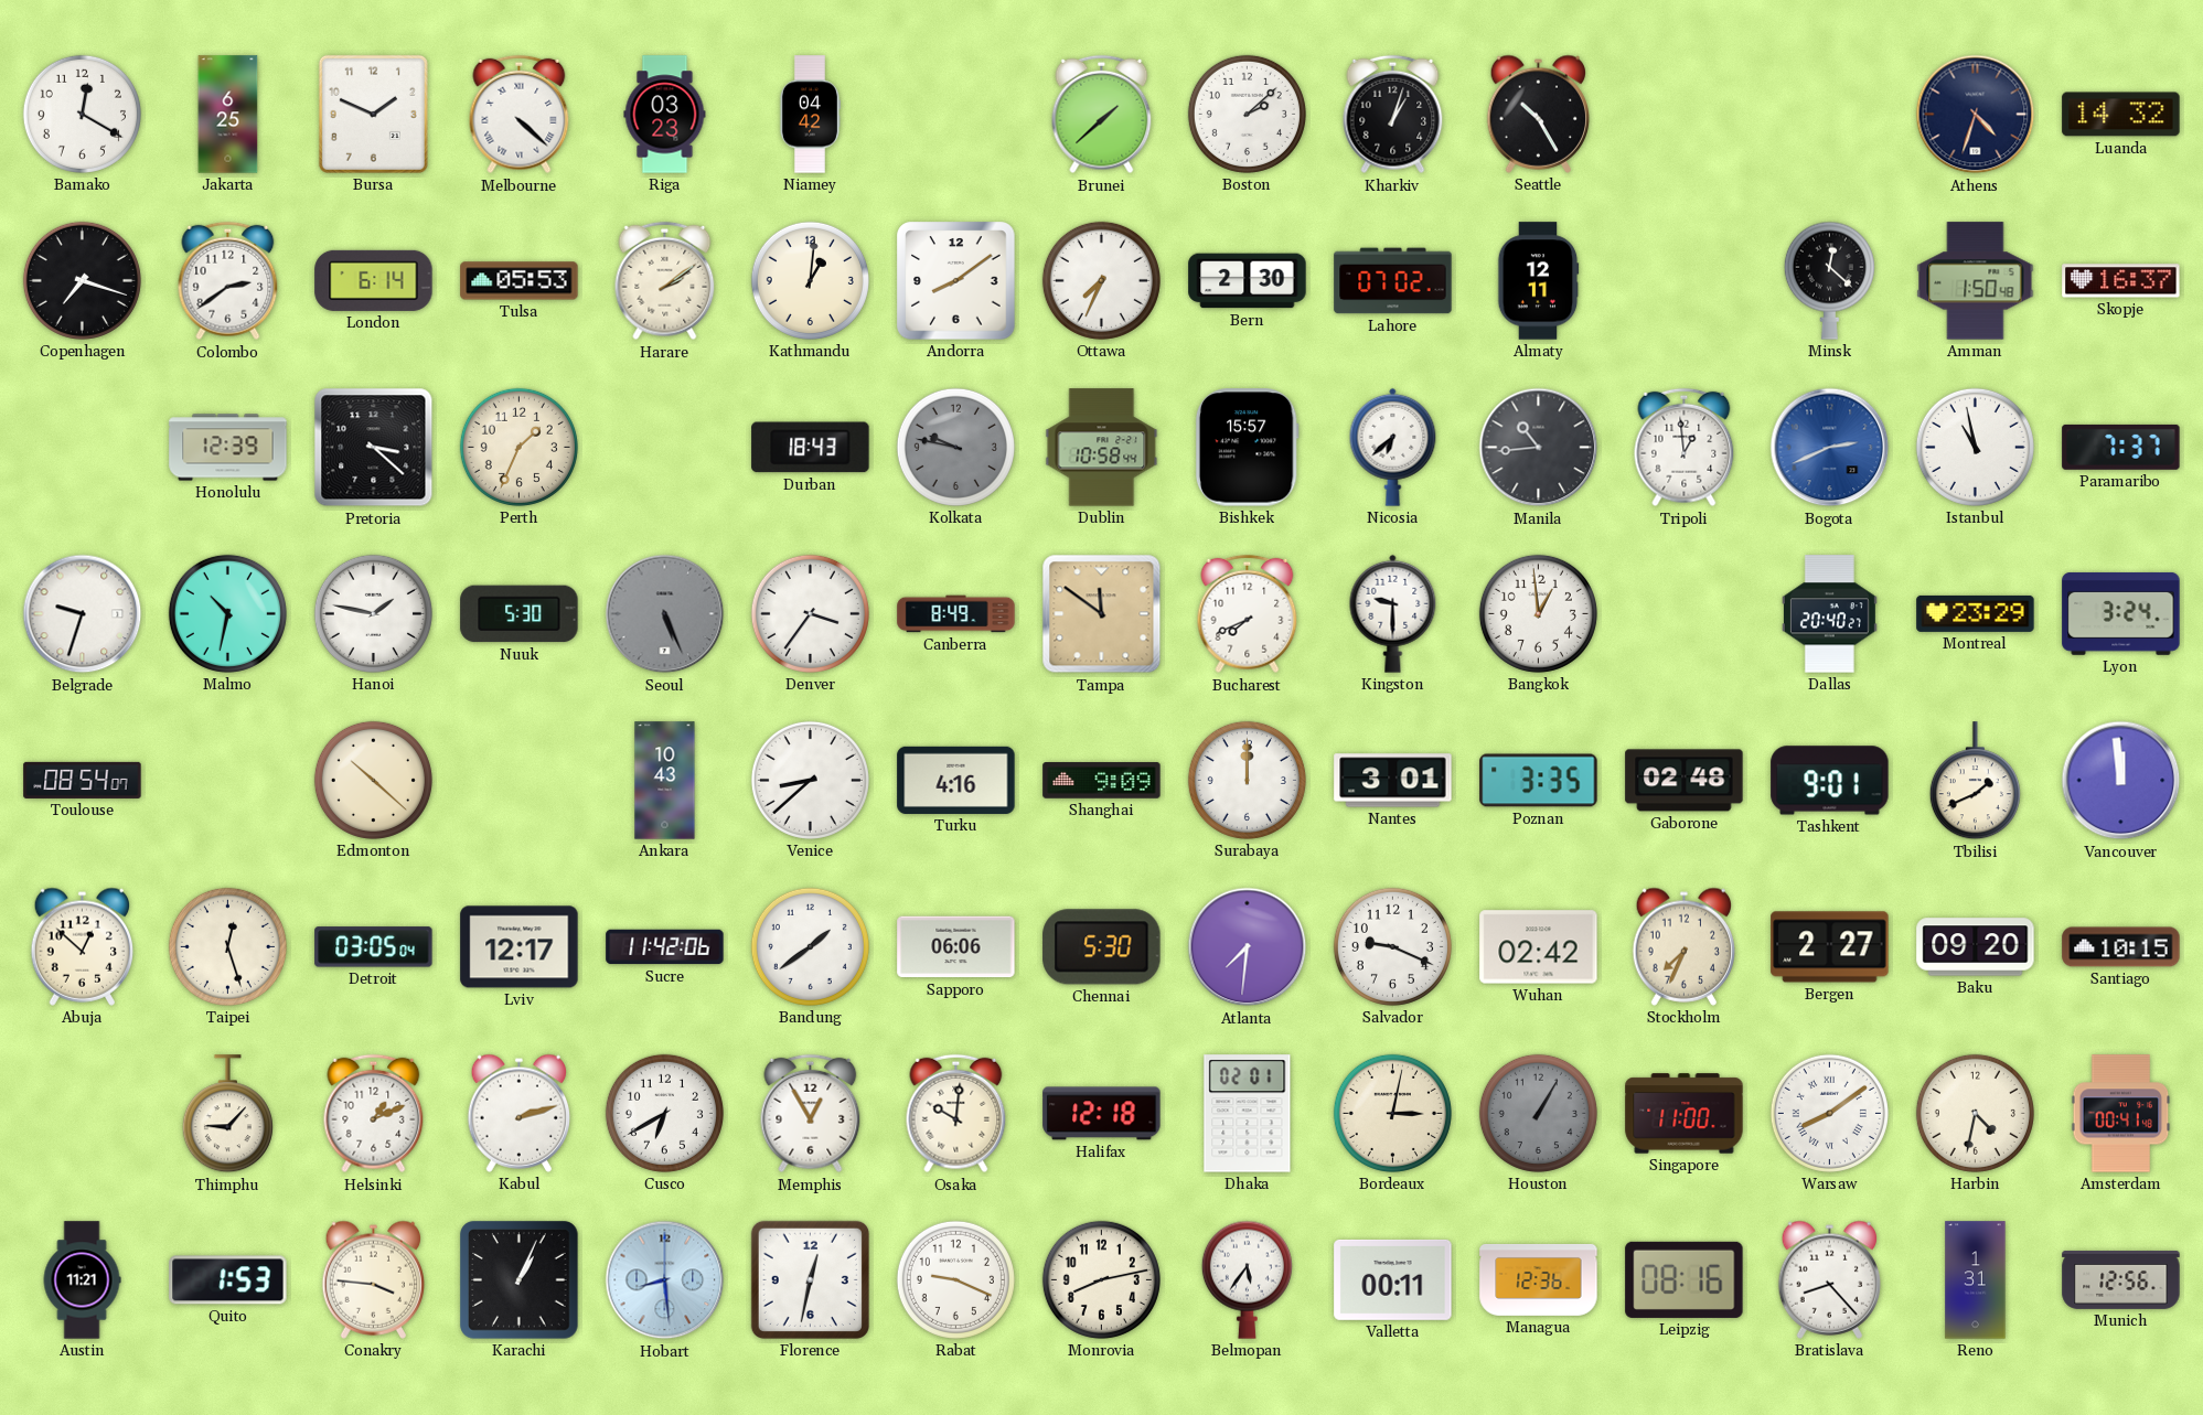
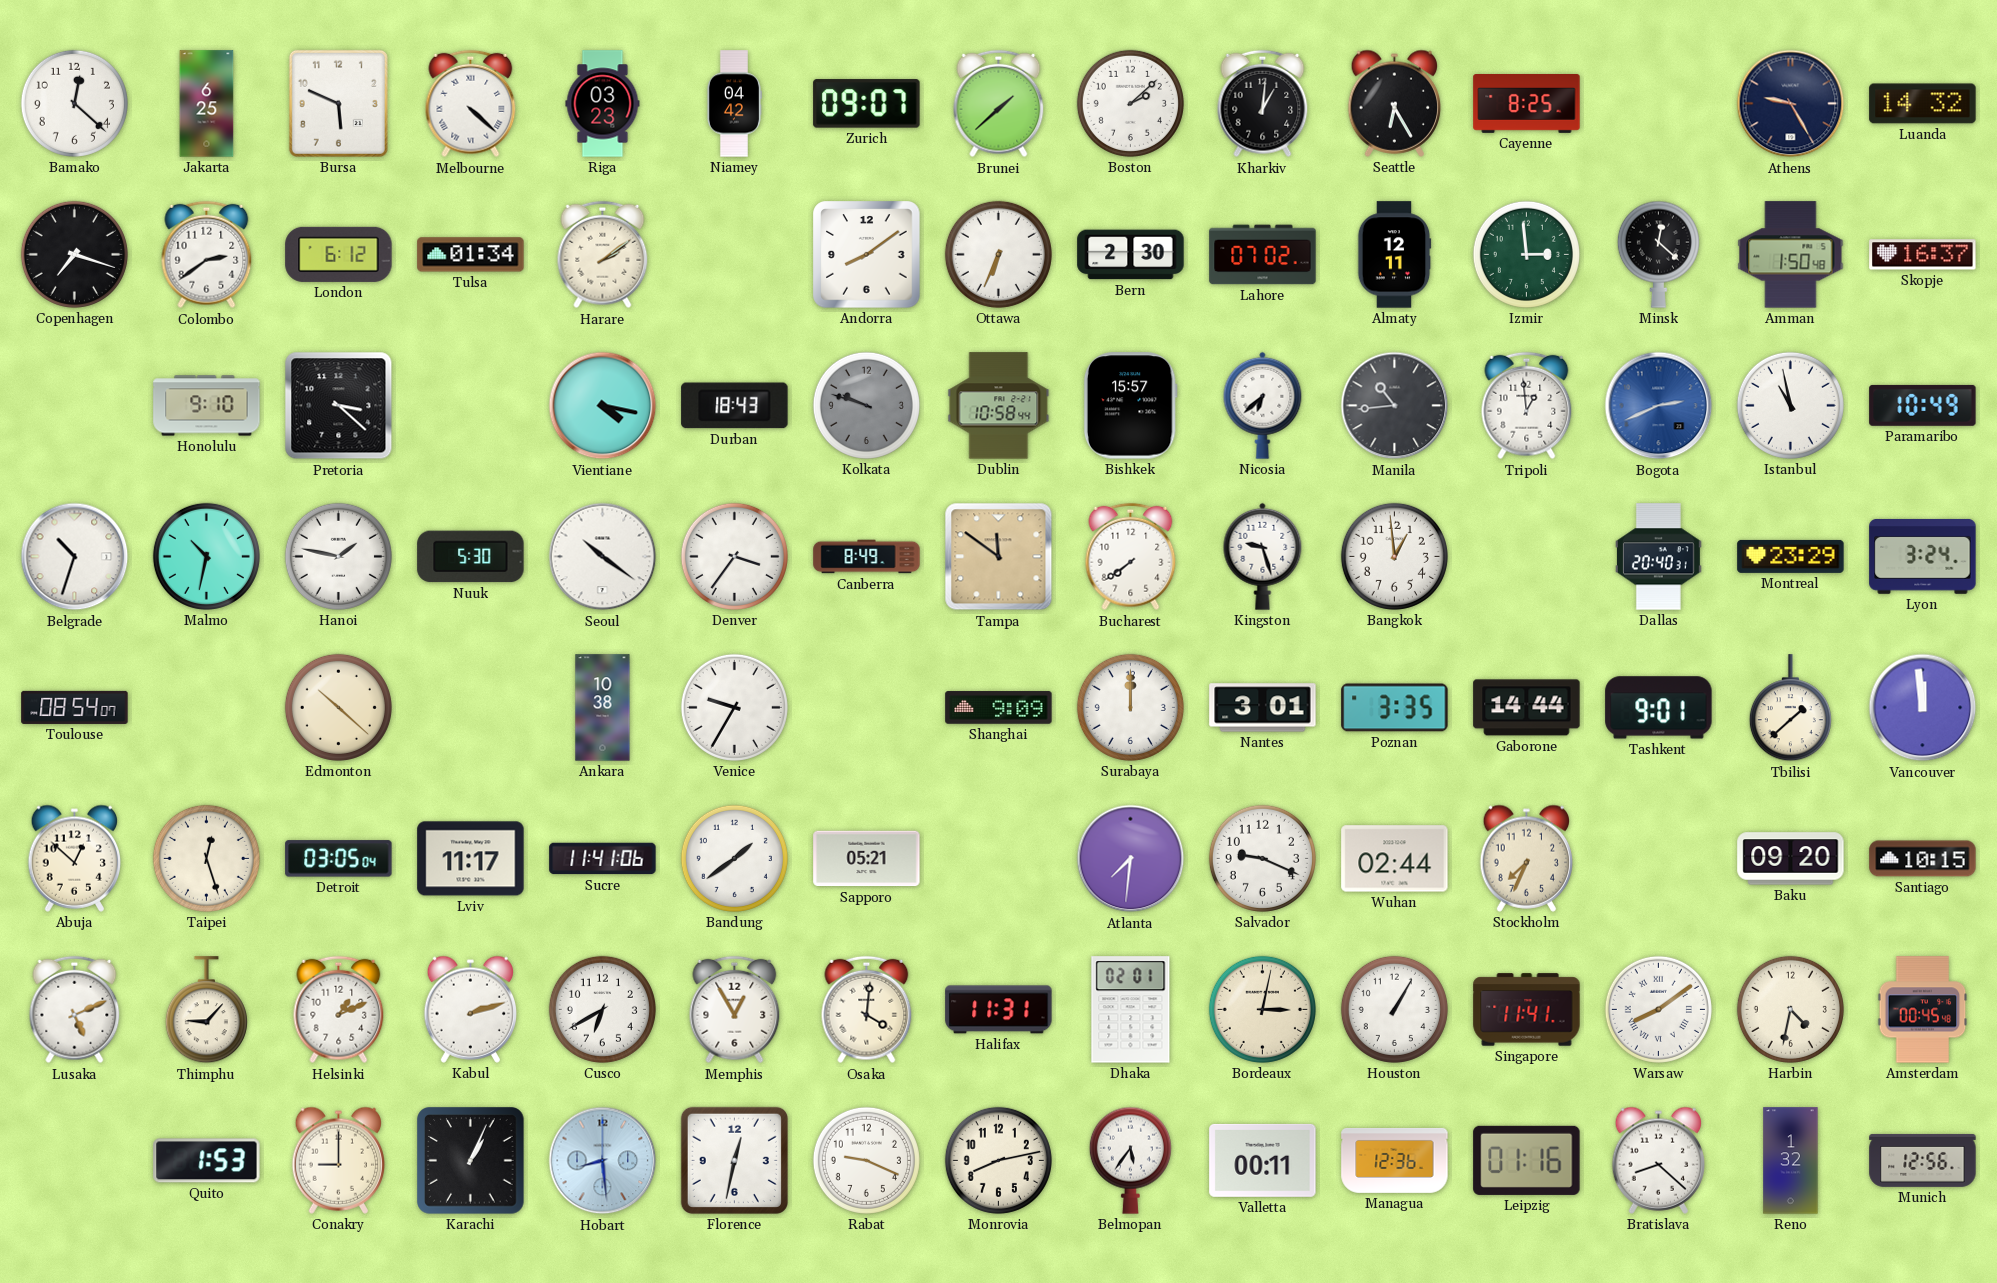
Bamako: 12:20 -> 12:22 (74, 103)
Bursa: 1:49 -> 5:49 (338, 103)
Zurich: none -> 09:07 (867, 104)
Kharkiv: 1:03 -> 1:01 (1263, 104)
Seattle: 10:25 -> 6:25 (1394, 103)
Cayenne: none -> 8:25 (1527, 104)
Athens: 4:33 -> 9:25 (1791, 104)
London: 6:14 -> 6:12 (339, 254)
Tulsa: 05:53 -> 01:34 (471, 255)
Kathmandu: 1:01 -> none (810, 280)
Ottawa: 7:34 -> 6:34 (998, 254)
Izmir: none -> 2:59 (1526, 254)
Honolulu: 12:39 -> 9:10 (207, 406)
Perth: 1:34 -> none (518, 447)
Vientiane: none -> 4:17 (603, 406)
Kolkata: 9:47 -> 9:48 (866, 405)
Paramaribo: 7:37 -> 10:49 (1923, 405)
Belgrade: 9:33 -> 10:33 (75, 557)
Seoul: 5:26 -> 10:21 (603, 557)
Seoul dial: grey -> white (603, 557)
Bucharest: 7:41 -> 7:39 (1131, 557)
Kingston: 9:30 -> 9:27 (1263, 556)
Dallas: 20:40:27 -> 20:40:31 (1658, 557)
Ankara: 10:43 -> 10:38 (603, 708)
Venice: 8:38 -> 9:35 (734, 707)
Turku: 4:16 -> none (956, 780)
Gaborone: 02:48 -> 14:44 (1527, 708)
Tbilisi: 1:41 -> 1:38 (1790, 708)
Lviv: 12:17 -> 11:17 (471, 859)
Sucre: 11:42 -> 11:41 (603, 859)
Sapporo: 06:06 -> 05:21 (867, 859)
Chennai: 5:30 -> none (1102, 947)
Wuhan: 02:42 -> 02:44 (1395, 859)
Bergen: 2:27 -> none (1830, 947)
Lusaka: none -> 5:11 (75, 1010)
Osaka: 10:01 -> 4:01 (867, 1010)
Halifax: 12:18 -> 11:31 (999, 1010)
Houston dial: grey -> white (1394, 1009)
Singapore: 11:00 -> 11:41 (1527, 1010)
Amsterdam: 00:41 -> 00:45 (1923, 1010)
Austin: 11:21 -> none (82, 1280)
Conakry: 3:46 -> 9:00 (338, 1160)
Leipzig: 08:16 -> 01:16 (1527, 1160)
Bratislava: 8:23 -> 8:22 (1658, 1160)
Reno: 1:31 -> 1:32 (1791, 1161)
